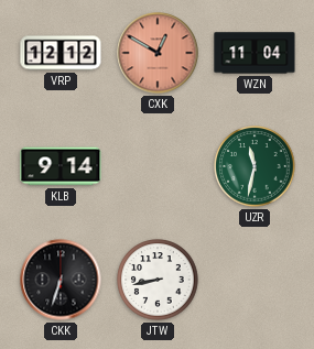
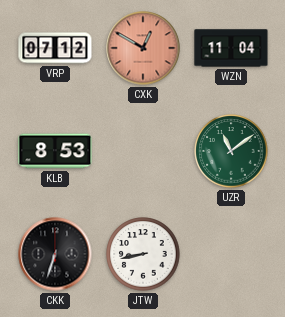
VRP: 12:12 -> 07:12 (55, 48)
KLB: 9:14 -> 8:53 (55, 151)
UZR: 11:32 -> 11:09 (231, 151)
